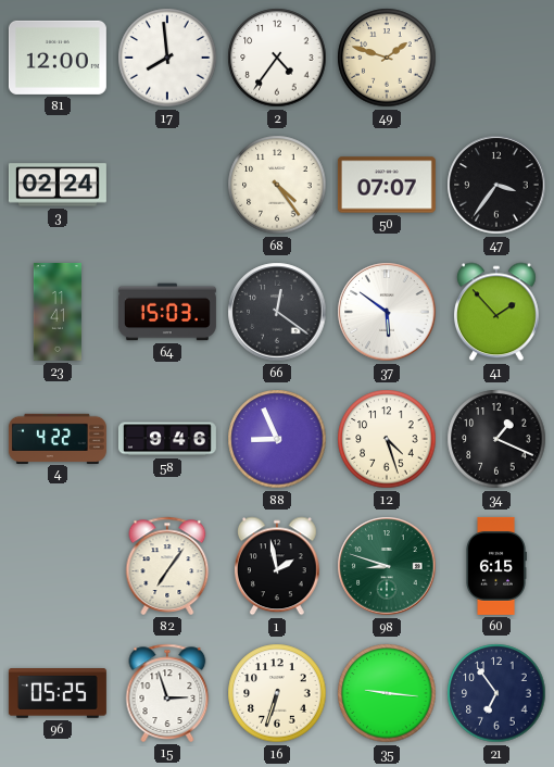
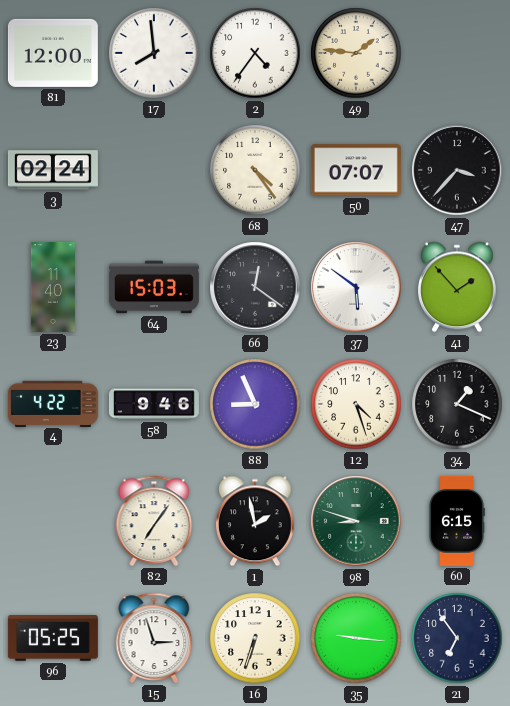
49: 1:48 -> 1:46 (356, 53)
47: 3:36 -> 3:37 (457, 170)
23: 11:41 -> 11:40 (53, 287)
